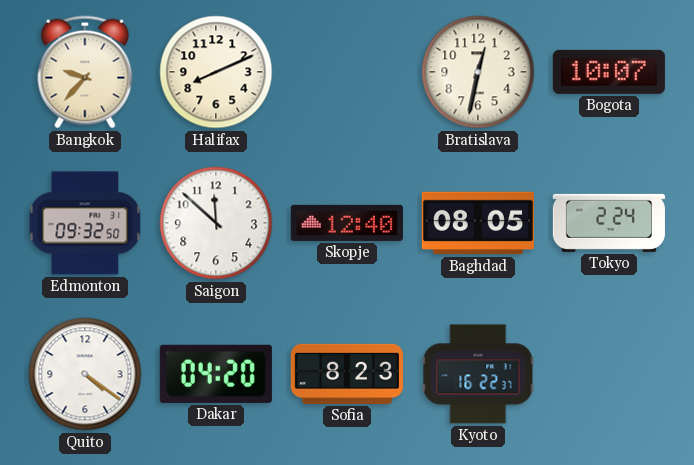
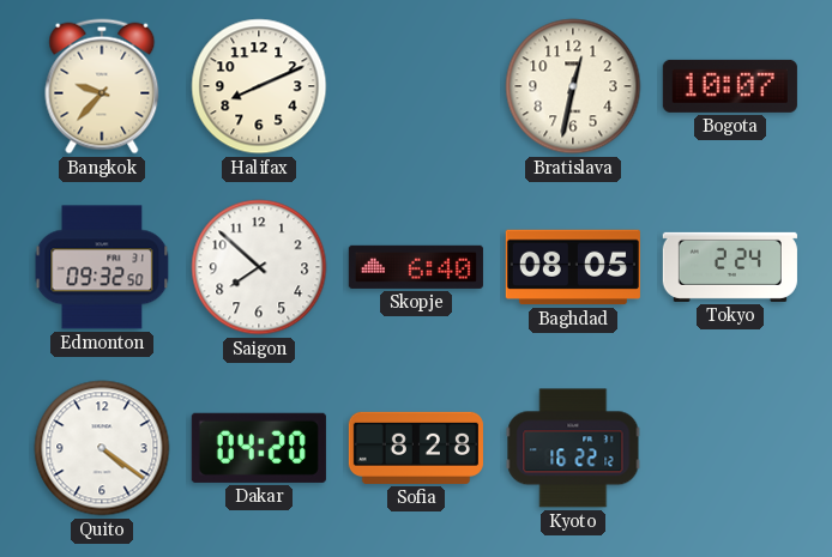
Saigon: 11:52 -> 7:52 (259, 267)
Skopje: 12:40 -> 6:40 (416, 267)
Sofia: 8:23 -> 8:28 (416, 448)
Kyoto: 16:22:37 -> 16:22:12 (573, 448)
